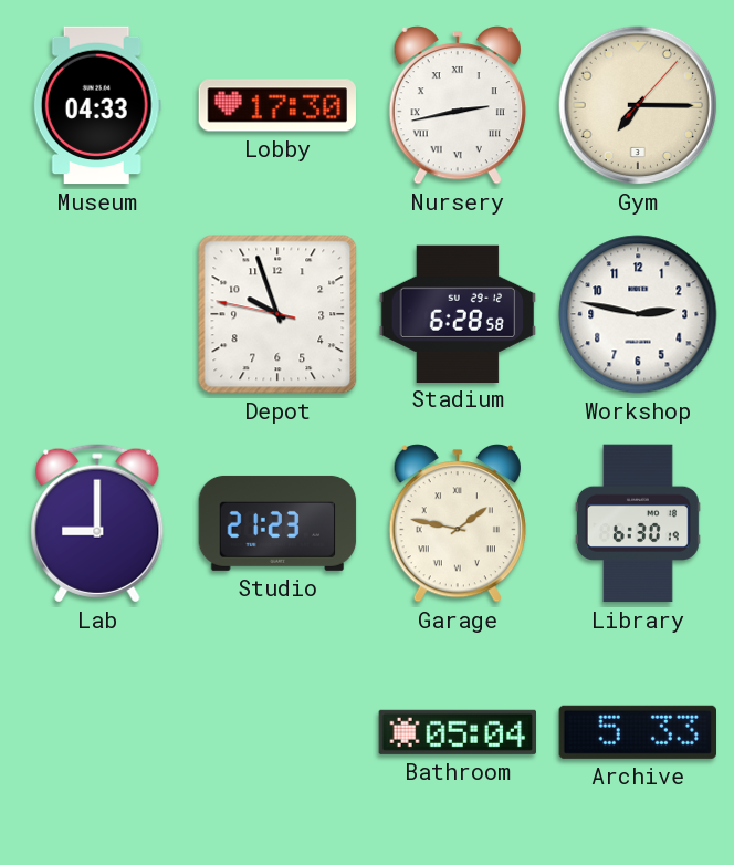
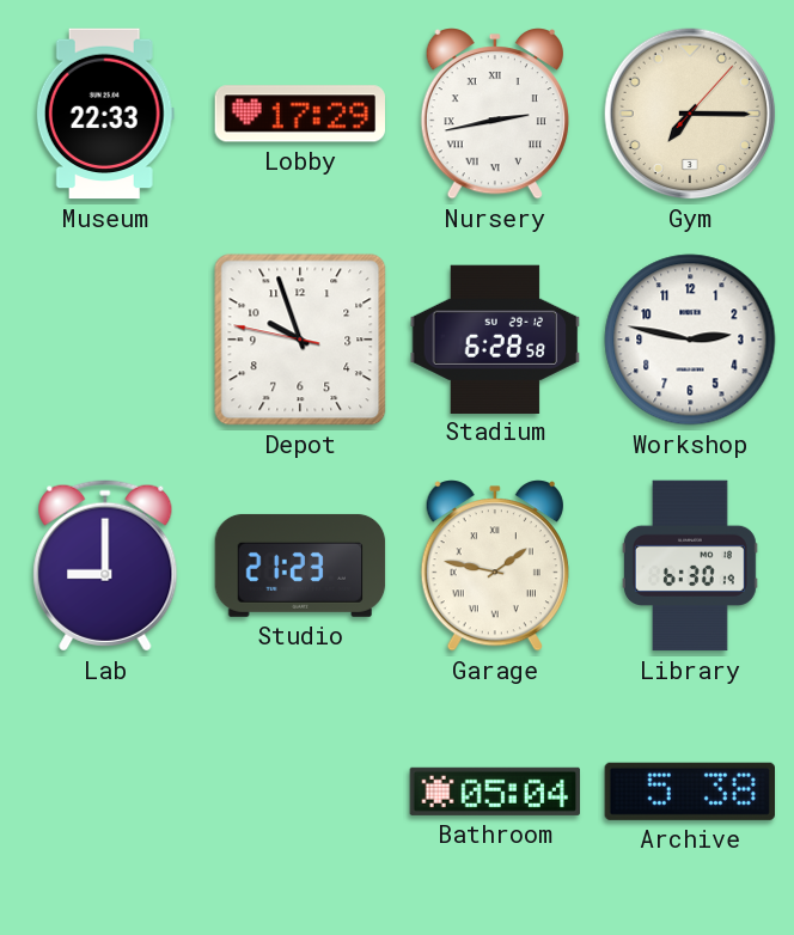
Museum: 04:33 -> 22:33 (105, 114)
Lobby: 17:30 -> 17:29 (300, 114)
Archive: 5:33 -> 5:38 (689, 792)
